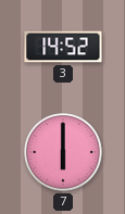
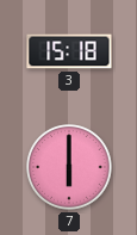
3: 14:52 -> 15:18 (69, 51)
